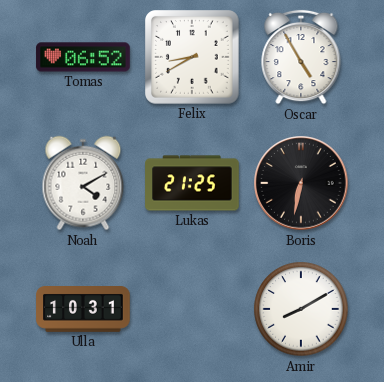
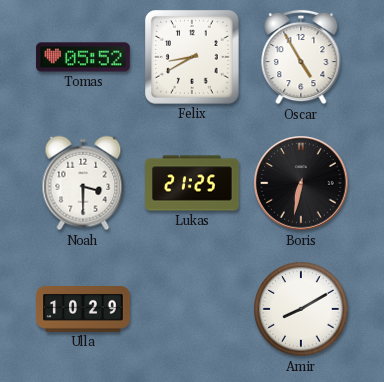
Tomas: 06:52 -> 05:52 (83, 57)
Noah: 4:10 -> 3:30 (83, 183)
Ulla: 10:31 -> 10:29 (83, 310)
